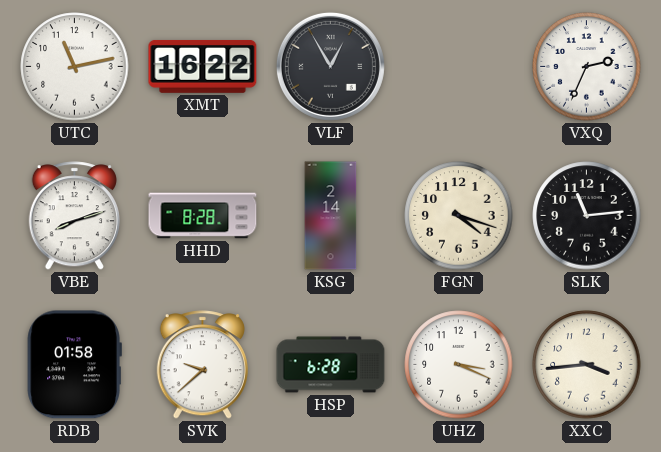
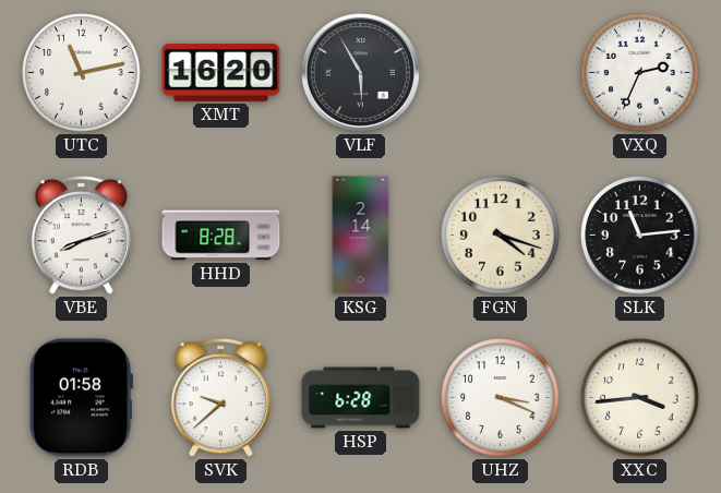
XMT: 16:22 -> 16:20 (221, 72)
VLF: 12:55 -> 5:55 (360, 72)
